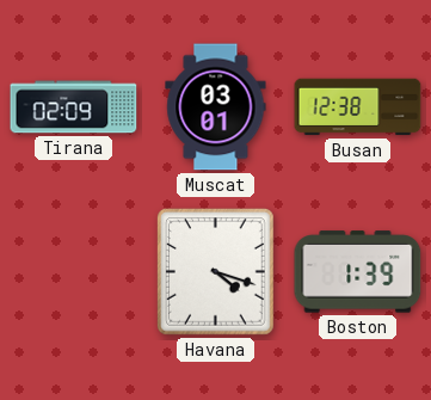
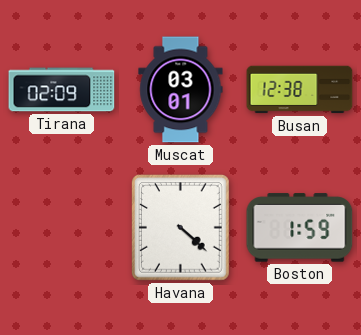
Havana: 4:18 -> 4:22 (181, 228)
Boston: 1:39 -> 1:59 (300, 228)
